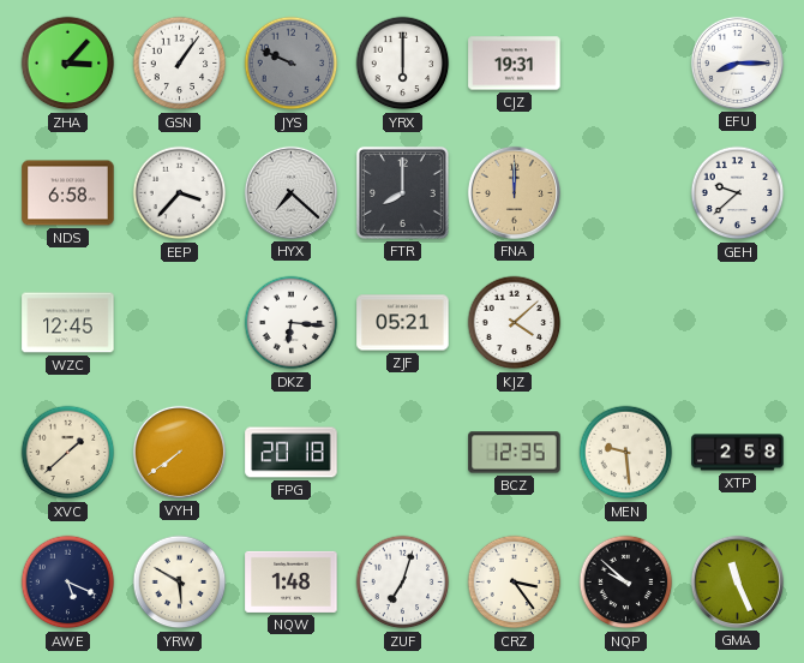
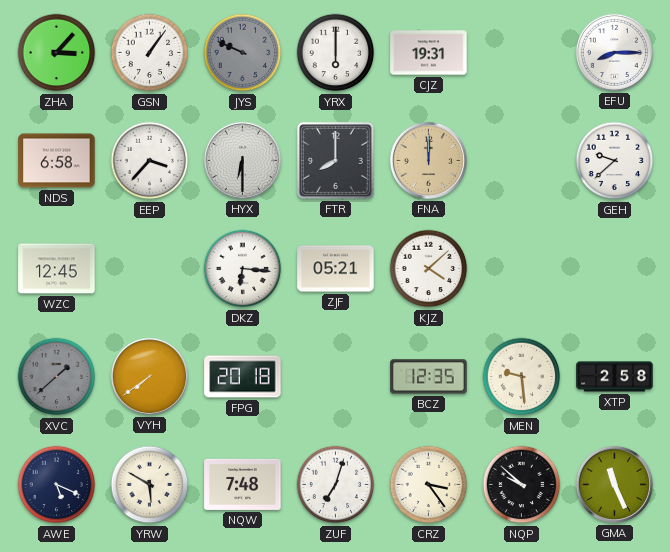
HYX: 7:22 -> 6:30 (242, 160)
XVC dial: cream -> grey (57, 377)
NQW: 1:48 -> 7:48 (243, 484)
